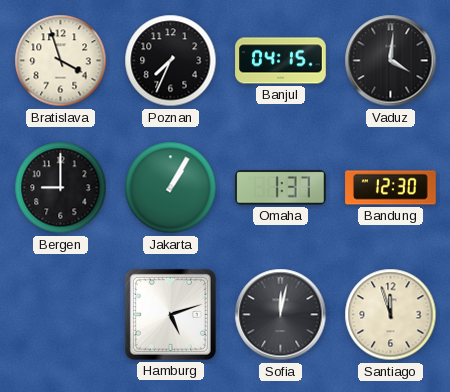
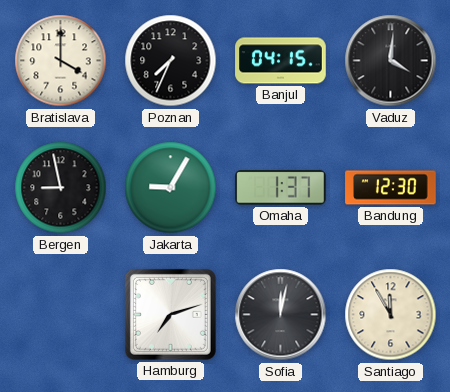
Bratislava: 3:57 -> 4:00 (61, 61)
Bergen: 9:00 -> 8:58 (61, 188)
Jakarta: 1:05 -> 9:05 (171, 188)
Hamburg: 5:12 -> 7:12 (170, 314)
Santiago: 11:57 -> 11:55 (391, 315)
